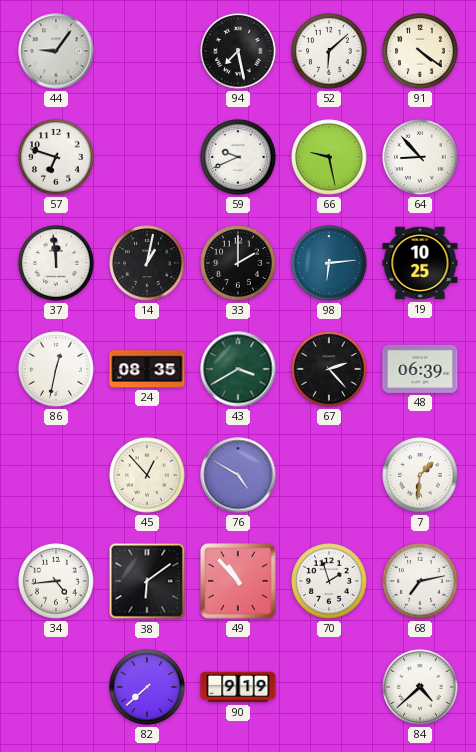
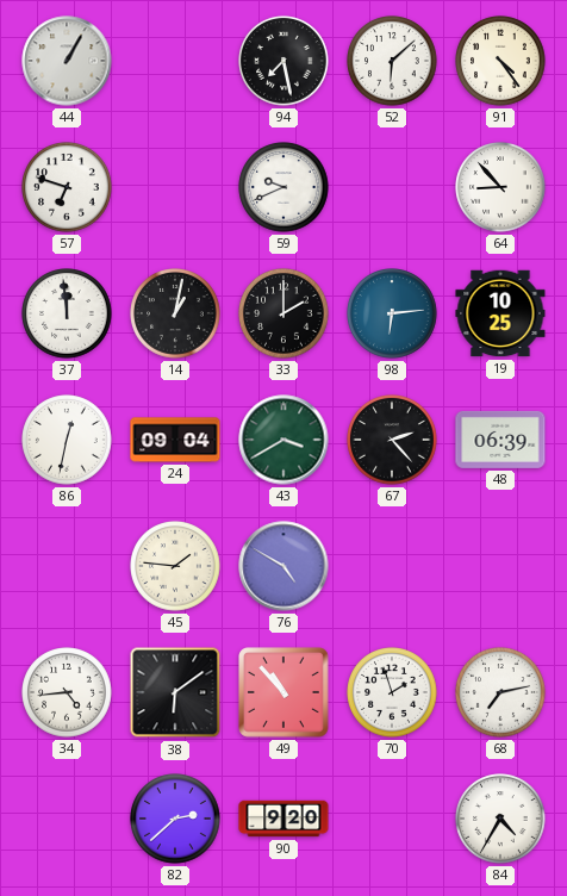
44: 9:06 -> 1:05 (67, 61)
91: 4:21 -> 4:24 (500, 61)
66: 9:28 -> none (329, 157)
24: 08:35 -> 09:04 (175, 440)
45: 12:53 -> 1:46 (175, 566)
7: 1:31 -> none (420, 475)
82: 7:38 -> 2:38 (175, 819)
90: 9:19 -> 9:20 (283, 819)
84: 4:38 -> 4:35 (500, 819)
